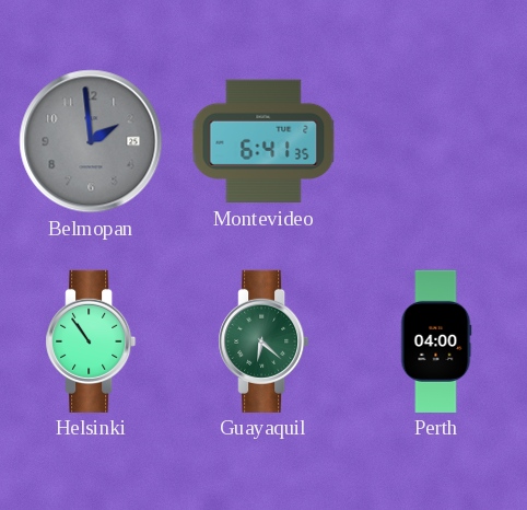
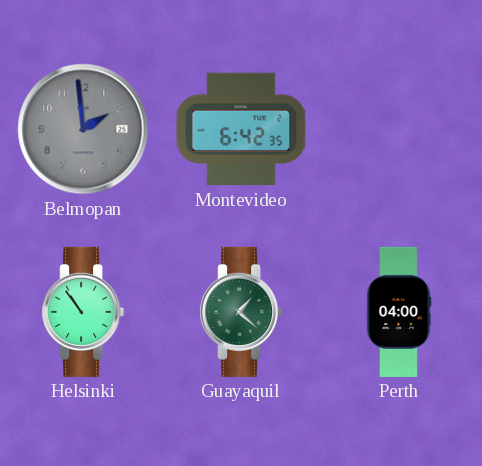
Montevideo: 6:41 -> 6:42 (241, 129)
Guayaquil: 6:22 -> 1:22 (241, 312)
